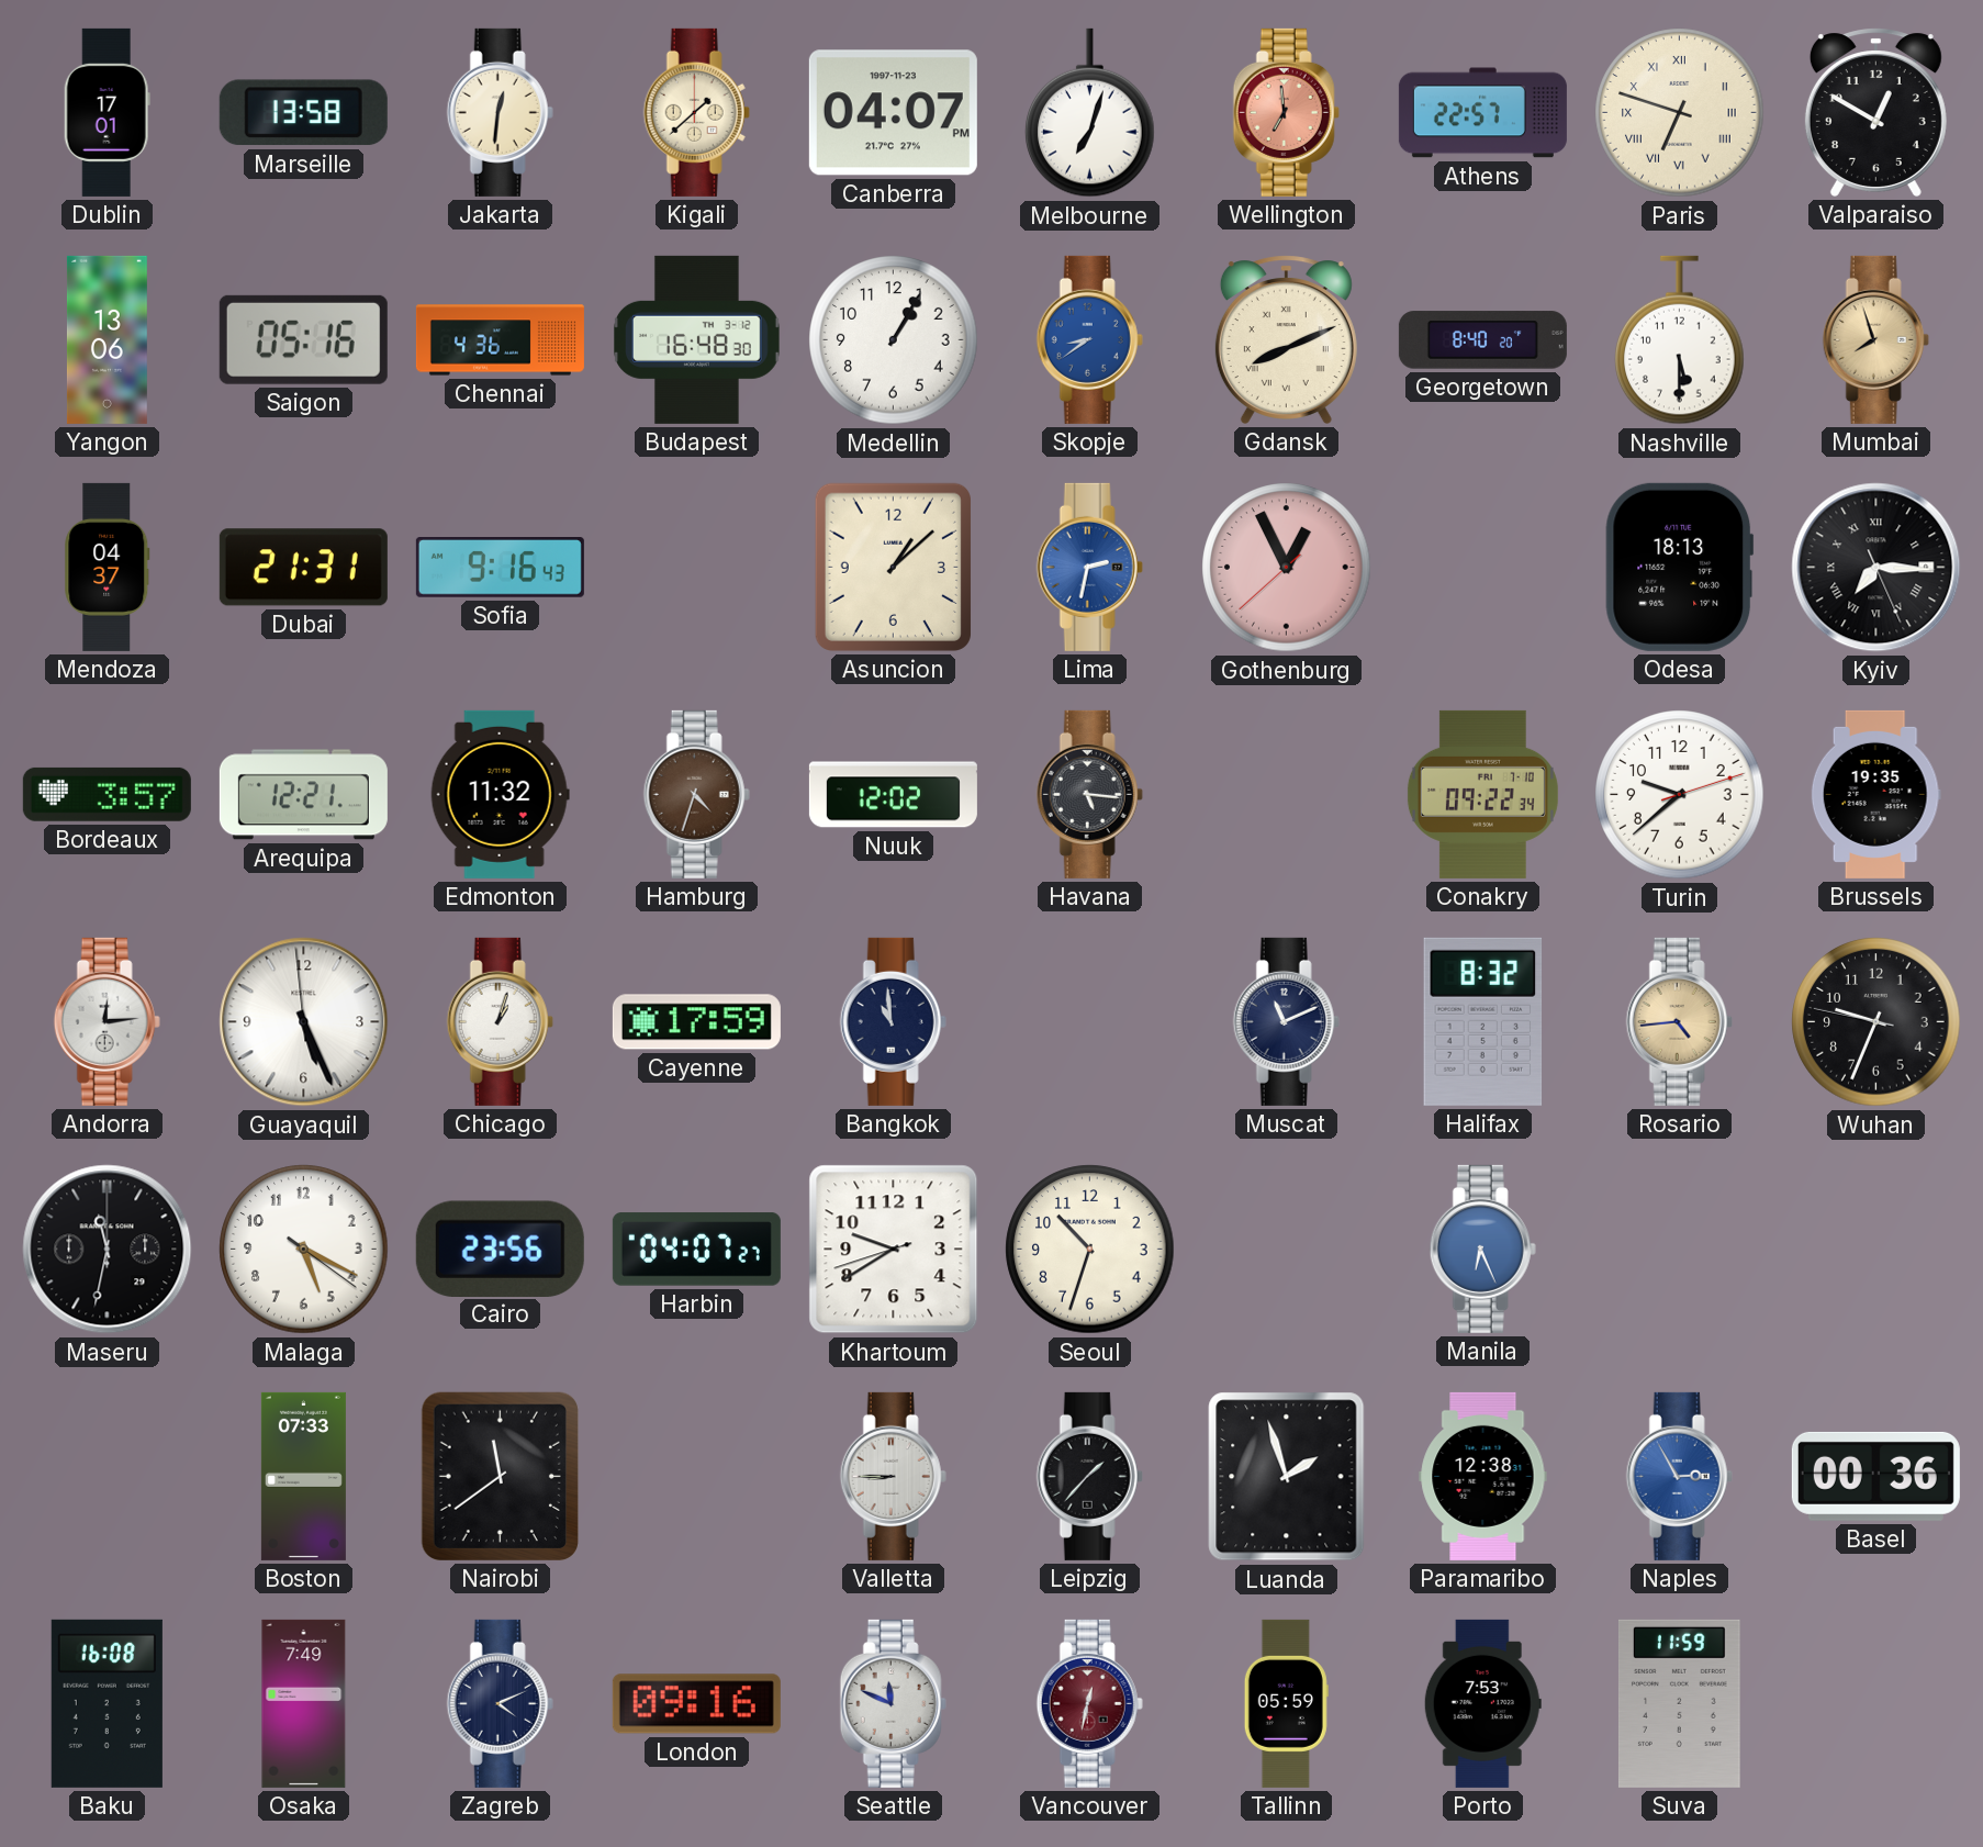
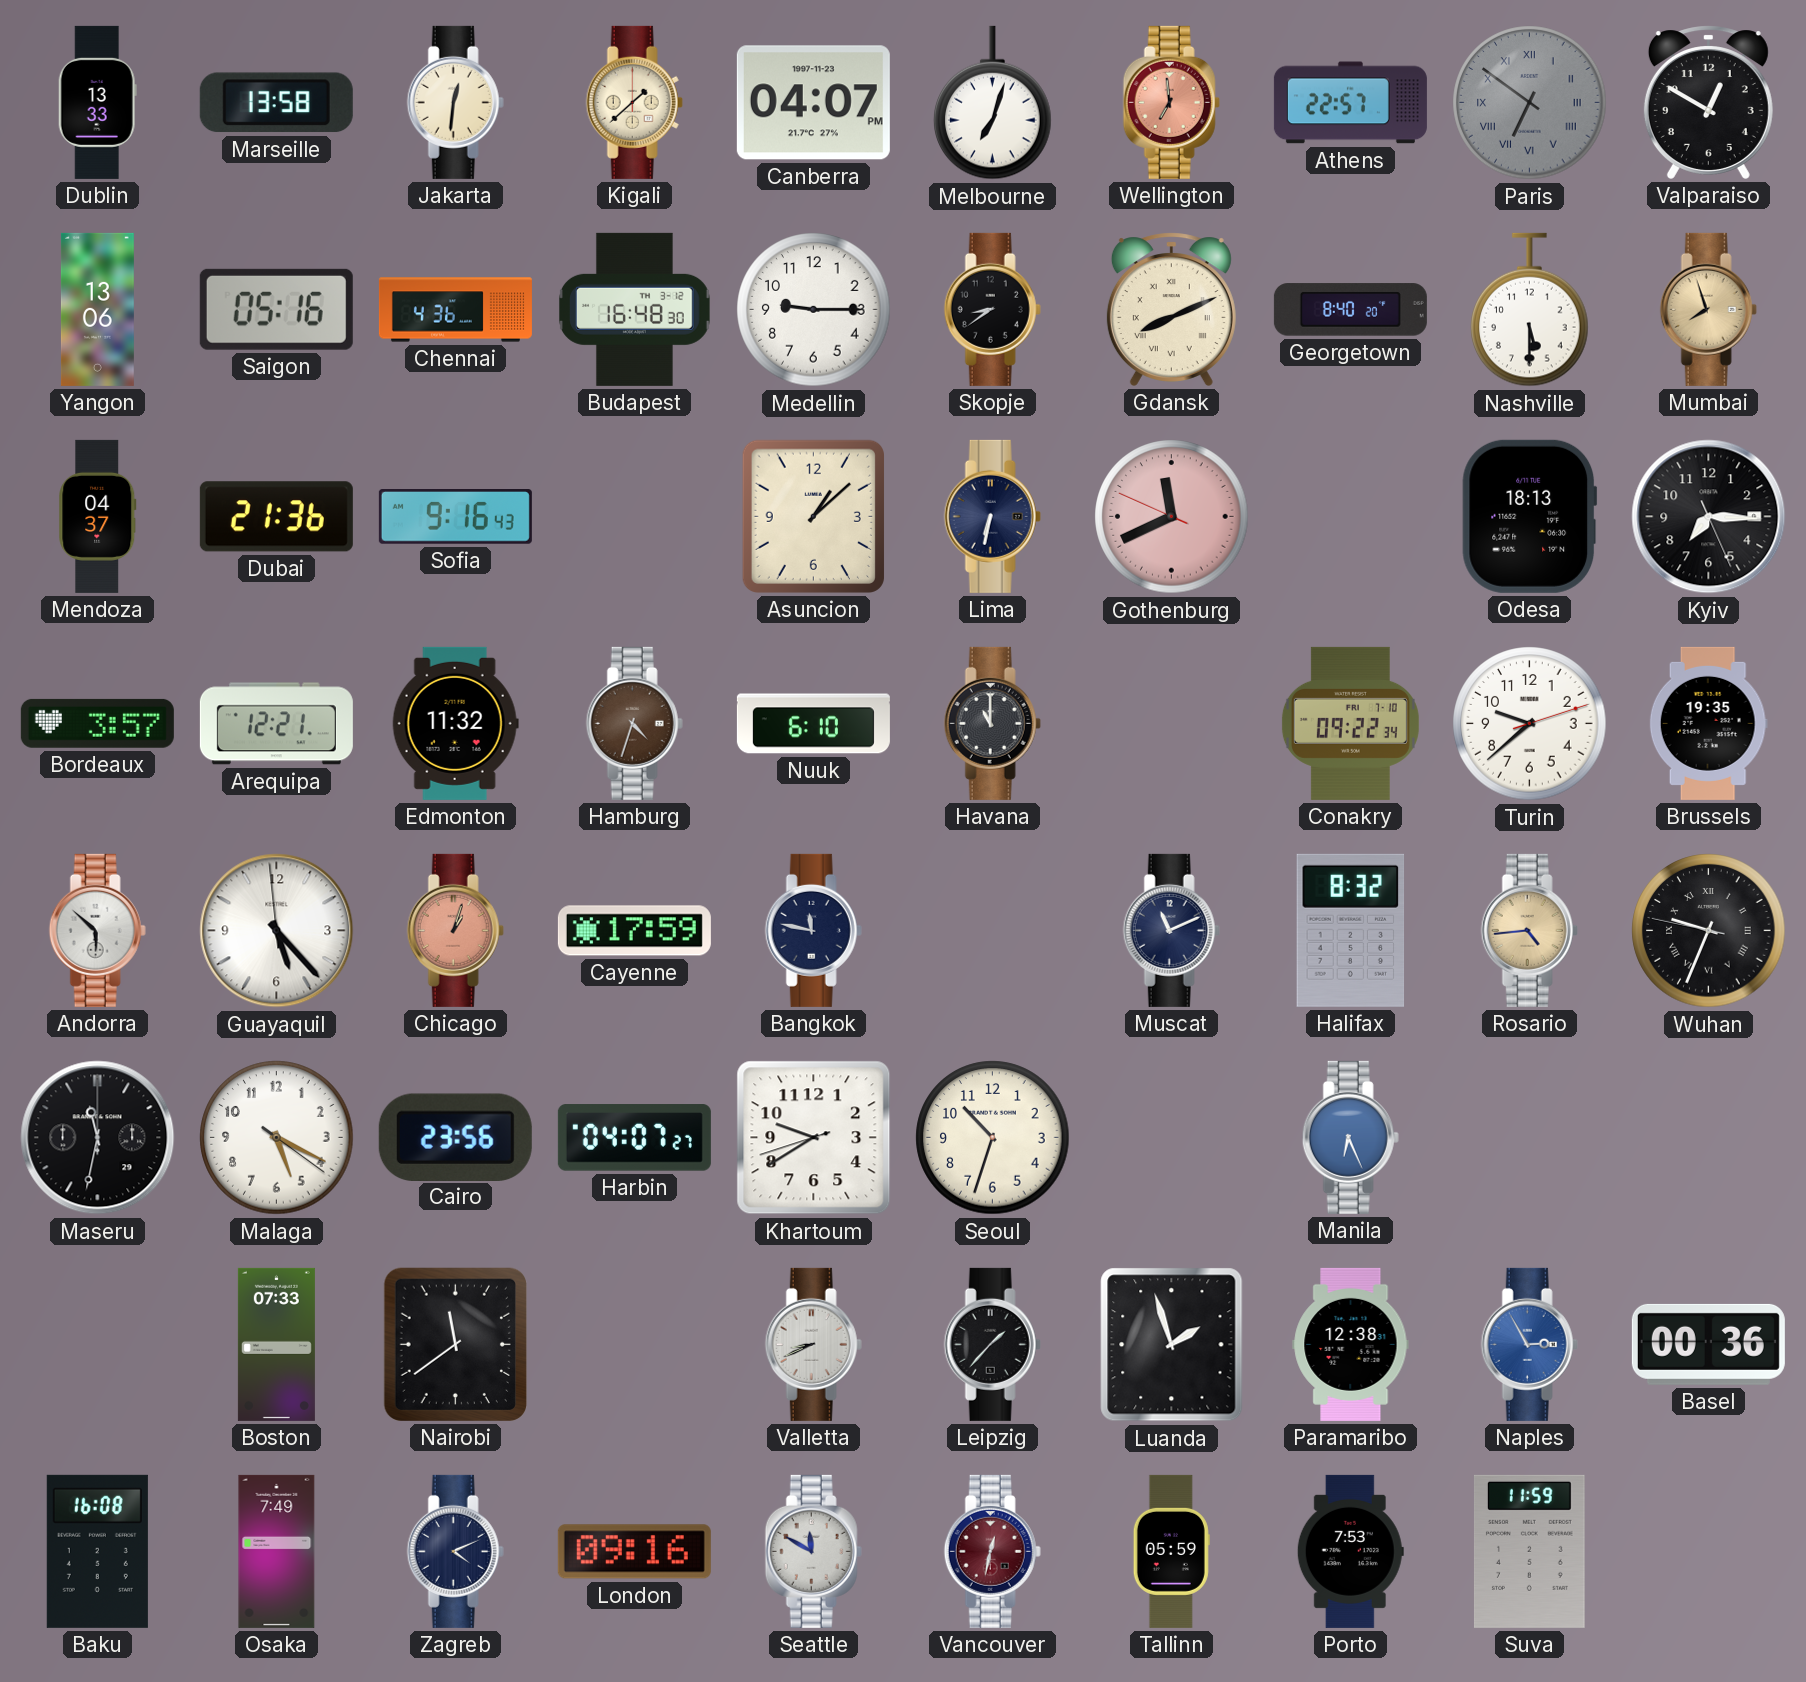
Dublin: 17:01 -> 13:33 (97, 102)
Paris: 6:48 -> 6:51 (1530, 103)
Paris dial: cream -> grey (1530, 103)
Medellin: 1:05 -> 9:15 (814, 310)
Skopje dial: blue -> black (992, 309)
Dubai: 21:31 -> 21:36 (276, 517)
Lima: 2:32 -> 6:32 (992, 516)
Lima dial: blue -> navy (992, 516)
Gothenburg: 12:55 -> 11:40 (1172, 517)
Kyiv numerals: Roman -> Arabic (1709, 517)
Nuuk: 12:02 -> 6:10 (813, 724)
Havana: 5:16 -> 11:00 (992, 723)
Andorra: 12:14 -> 5:52 (97, 930)
Guayaquil: 5:25 -> 5:22 (277, 931)
Chicago dial: white -> salmon (455, 930)
Bangkok: 10:59 -> 11:47 (813, 930)
Wuhan numerals: Arabic -> Roman (1709, 931)
Valletta: 8:45 -> 8:41 (813, 1344)
Seattle: 11:49 -> 11:50 (813, 1551)
